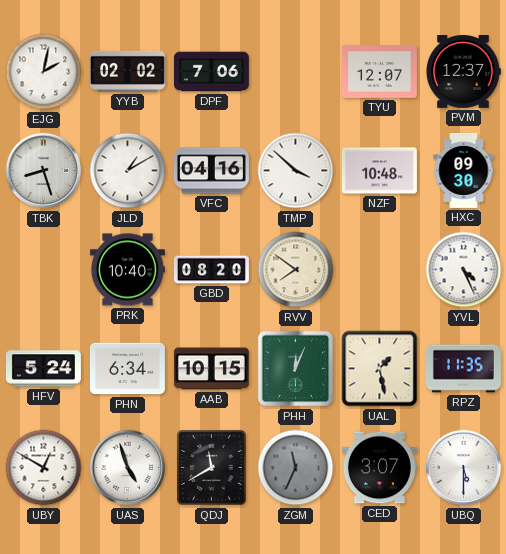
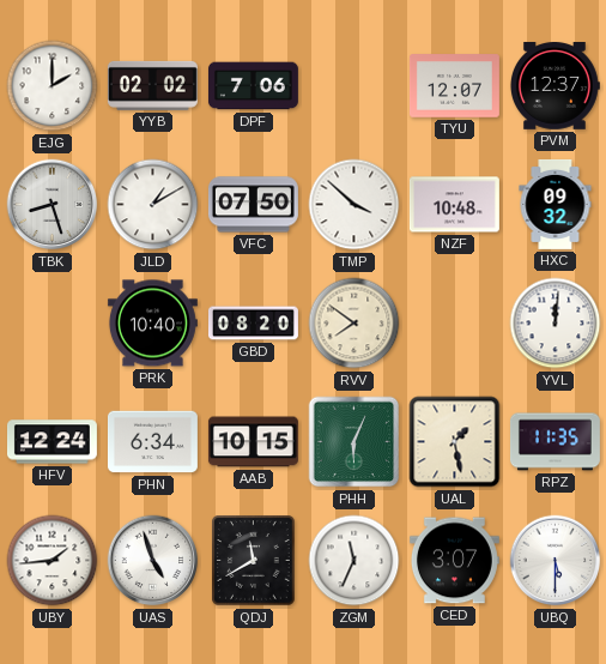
EJG: 2:02 -> 2:00 (53, 86)
VFC: 04:16 -> 07:50 (253, 205)
HXC: 09:30 -> 09:32 (556, 204)
YVL: 4:26 -> 12:01 (556, 324)
HFV: 5:24 -> 12:24 (51, 442)
PHH: 12:04 -> 6:04 (354, 442)
UBY: 12:50 -> 1:44 (53, 561)
ZGM dial: grey -> white (354, 561)
